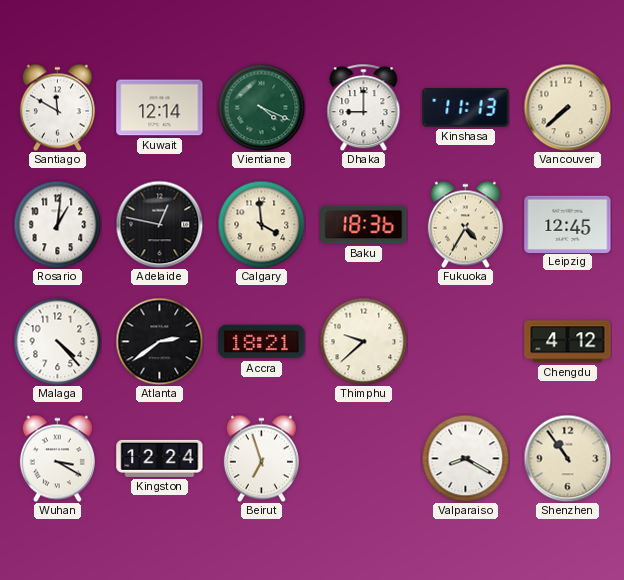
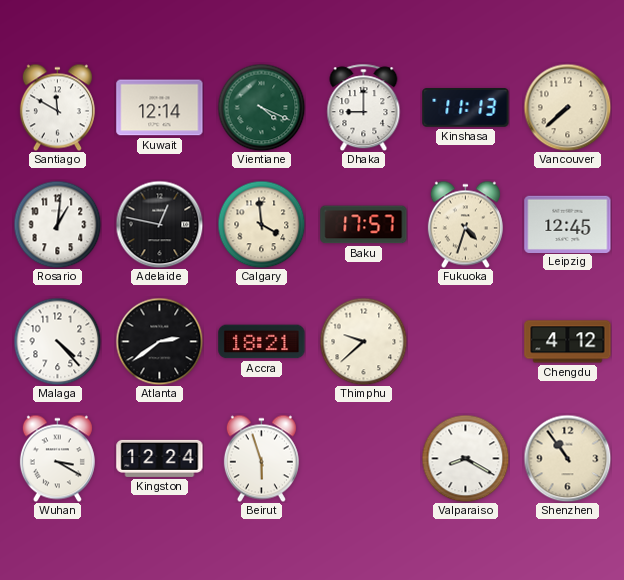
Baku: 18:36 -> 17:57 (364, 225)
Fukuoka: 4:35 -> 4:33 (465, 224)
Beirut: 6:57 -> 5:57 (261, 458)
